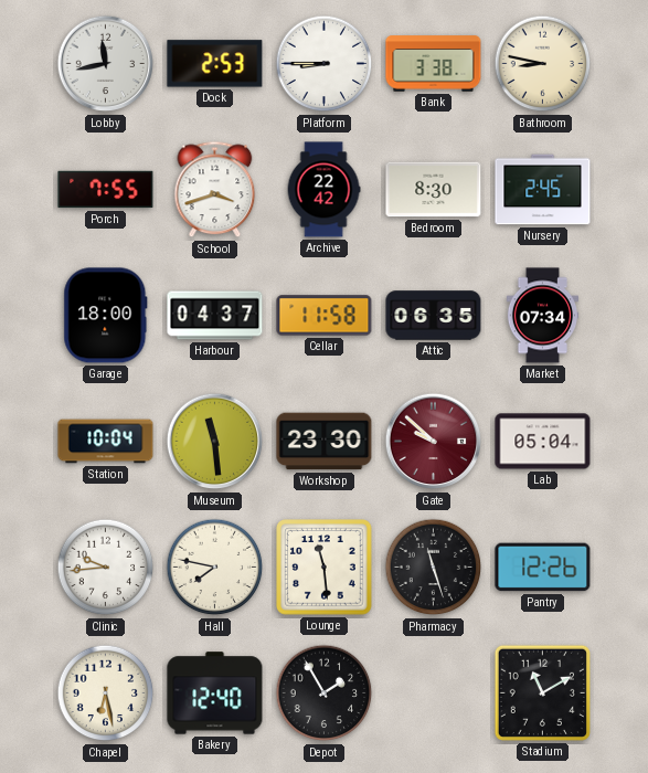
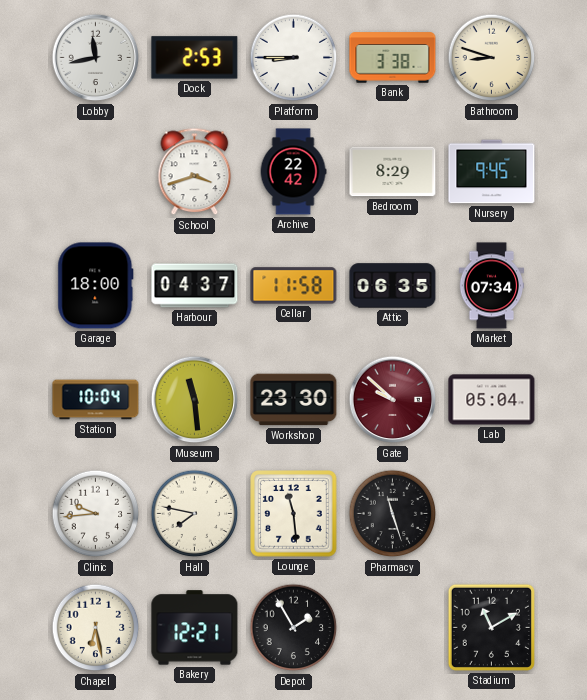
Bathroom: 8:47 -> 8:48 (492, 58)
Porch: 7:55 -> none (106, 190)
Bedroom: 8:30 -> 8:29 (393, 172)
Nursery: 2:45 -> 9:45 (492, 172)
Pantry: 12:26 -> none (543, 568)
Bakery: 12:40 -> 12:21 (195, 628)
